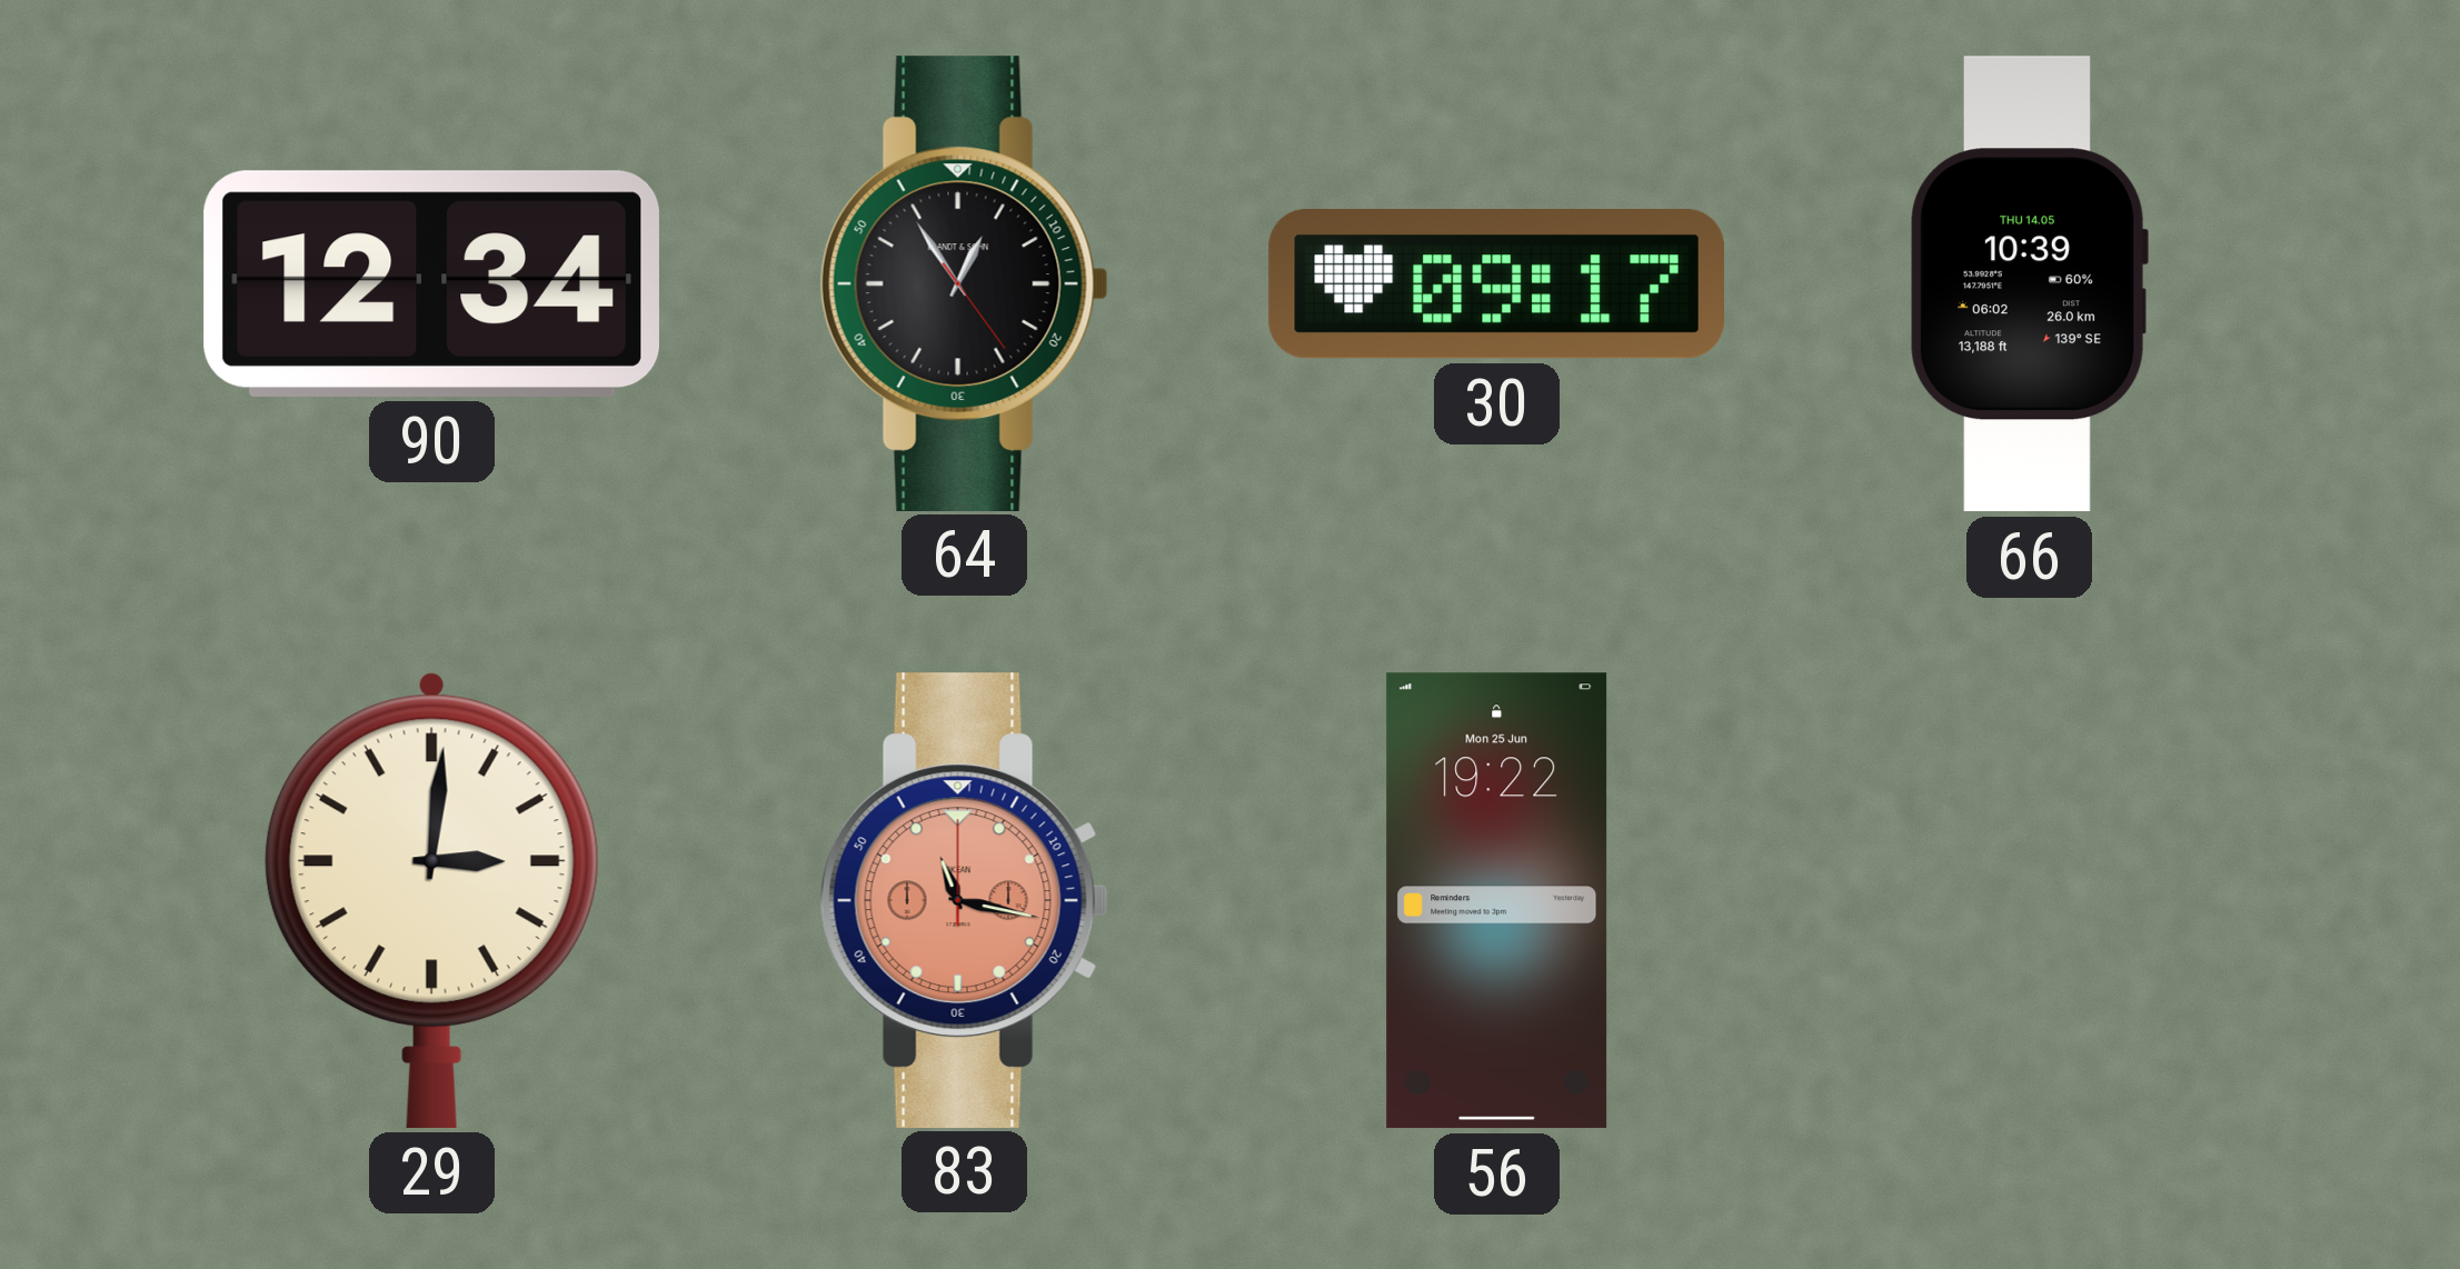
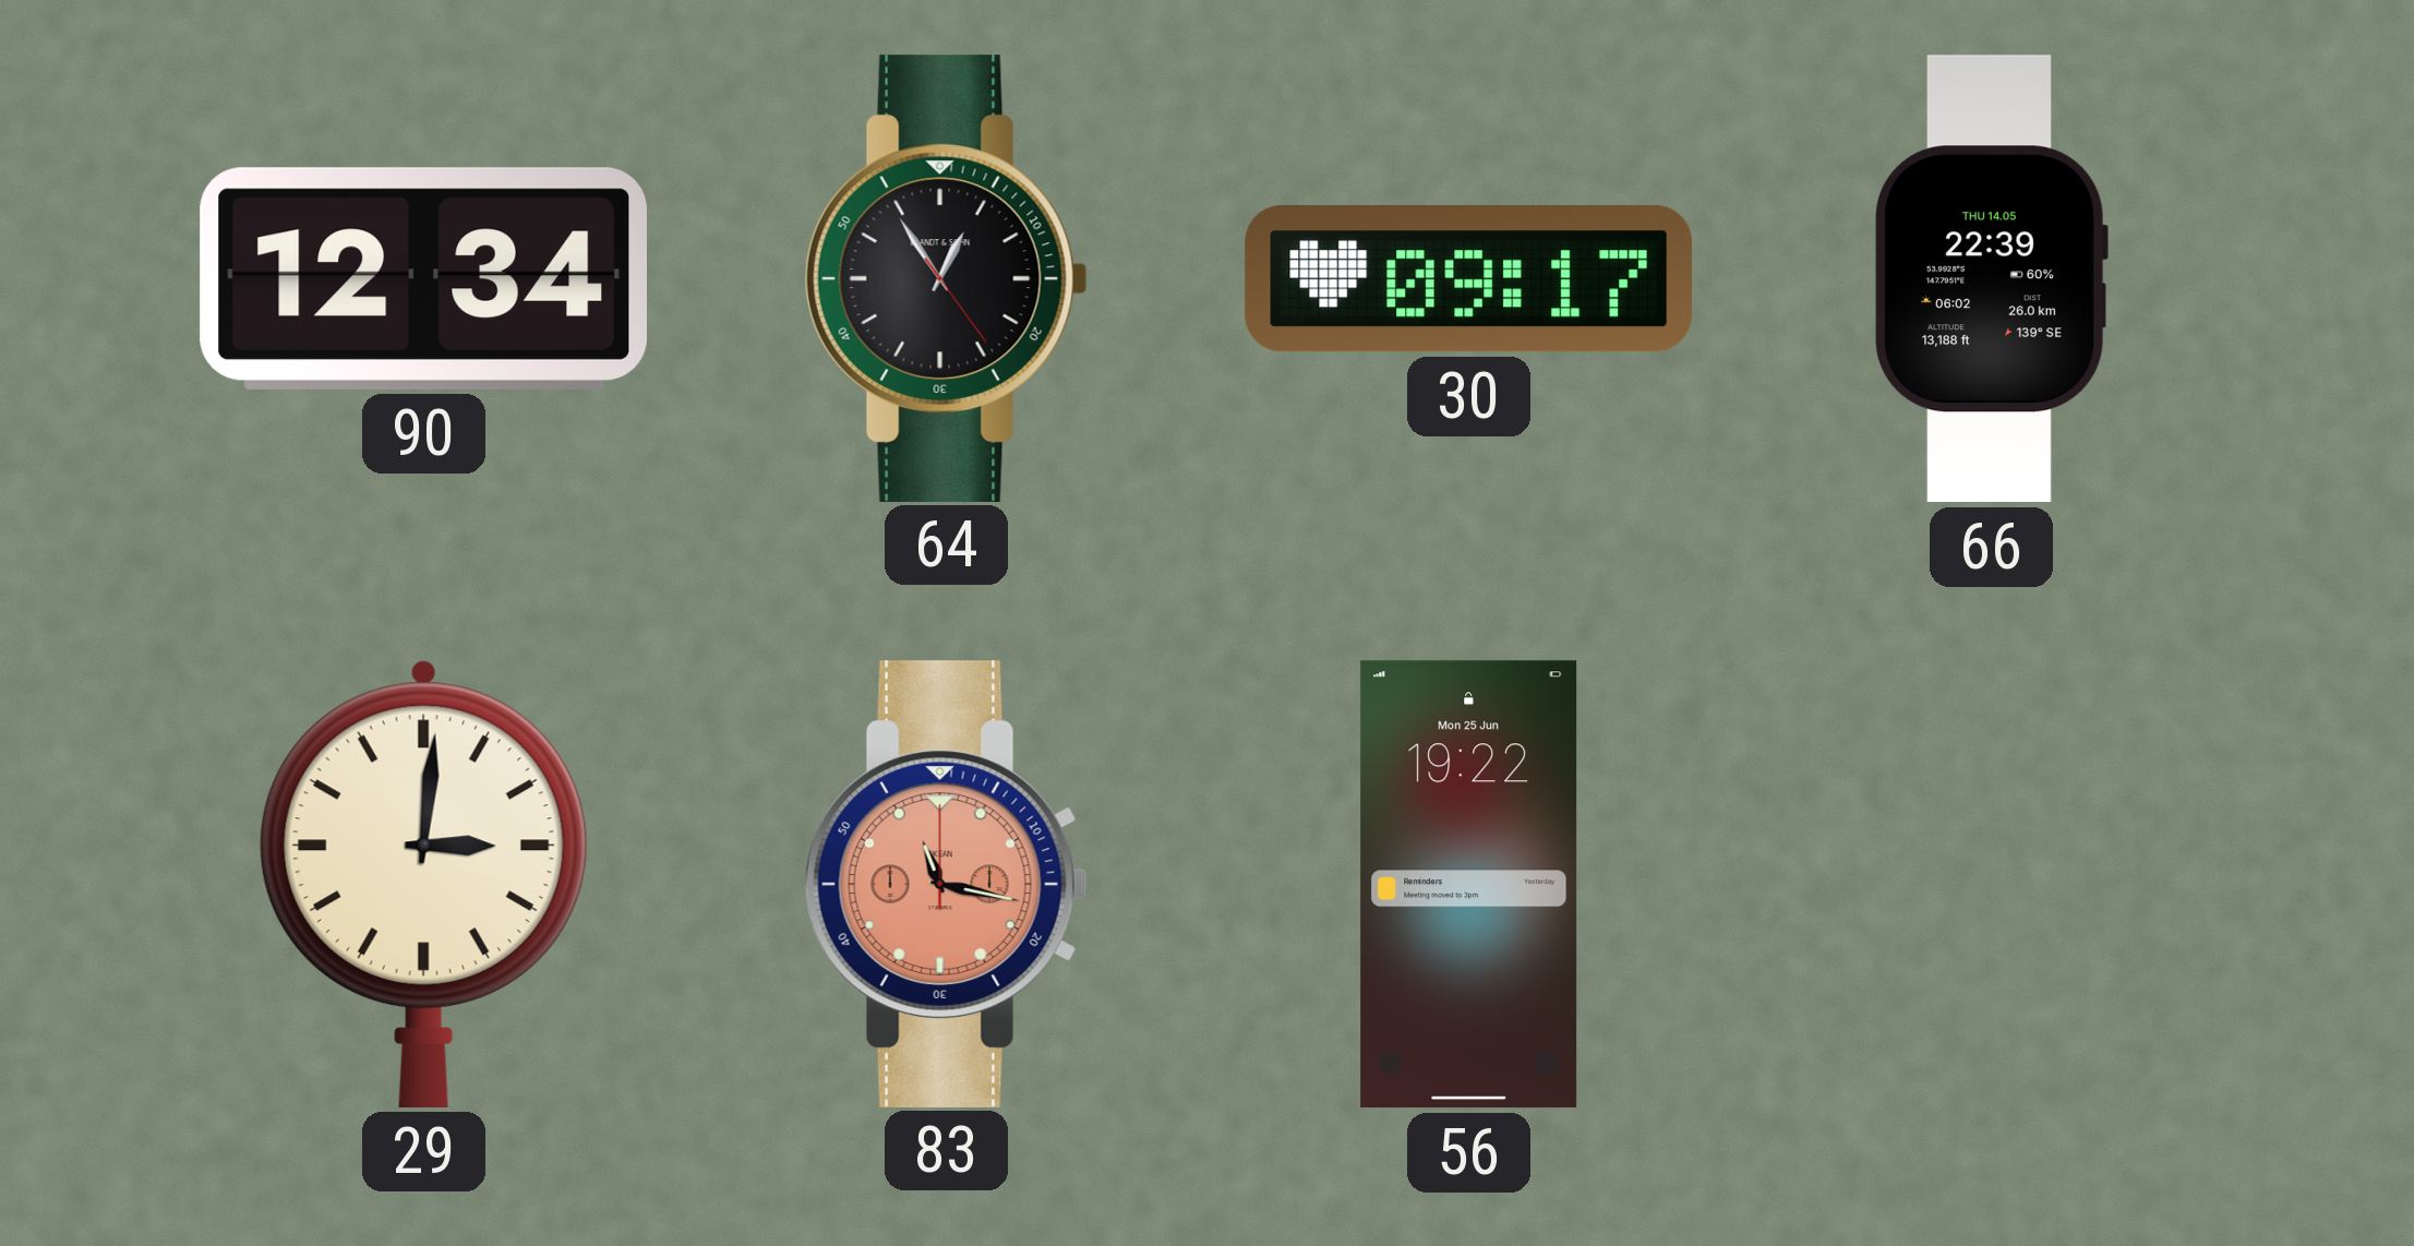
66: 10:39 -> 22:39 (1991, 279)
